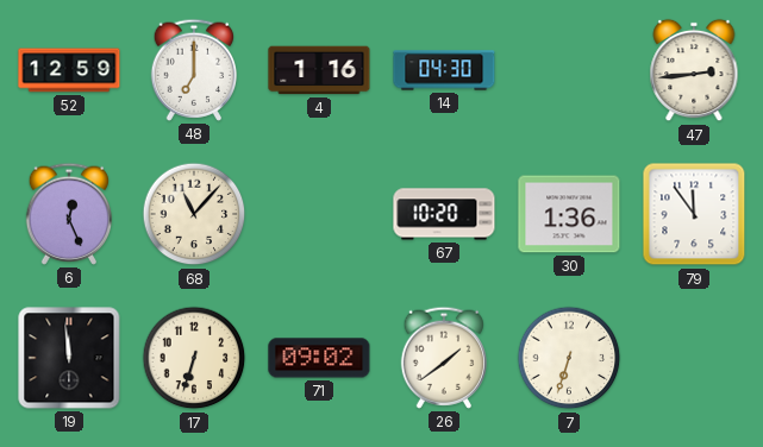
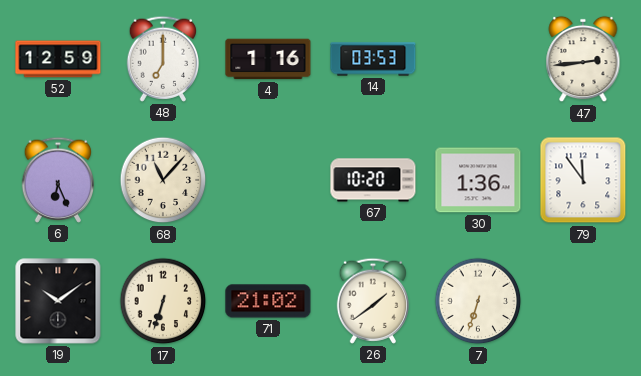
14: 04:30 -> 03:53 (373, 59)
6: 12:26 -> 6:26 (57, 180)
19: 11:59 -> 10:09 (58, 301)
71: 09:02 -> 21:02 (268, 301)
